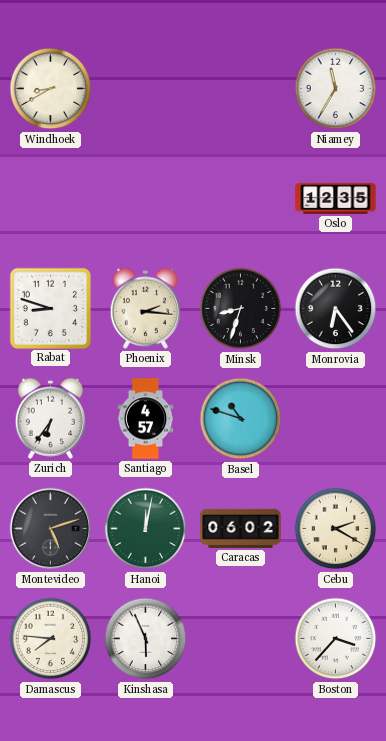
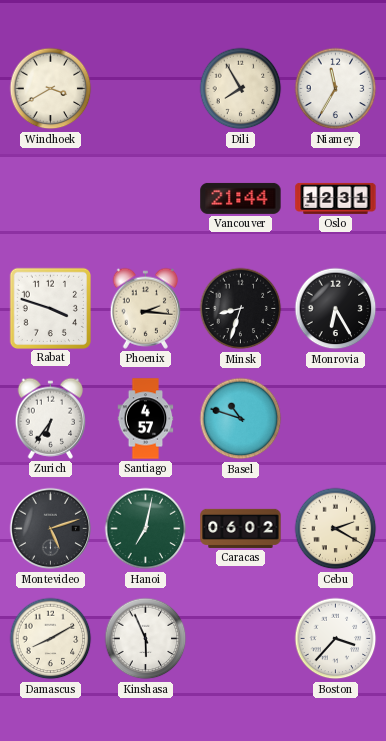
Windhoek: 8:40 -> 3:40 (51, 89)
Dili: none -> 7:55 (241, 89)
Vancouver: none -> 21:44 (241, 198)
Oslo: 12:35 -> 12:31 (336, 198)
Rabat: 8:48 -> 3:48 (50, 308)
Monrovia: 6:24 -> 6:25 (336, 309)
Hanoi: 12:02 -> 7:02 (146, 529)
Damascus: 7:46 -> 8:10 (51, 639)
